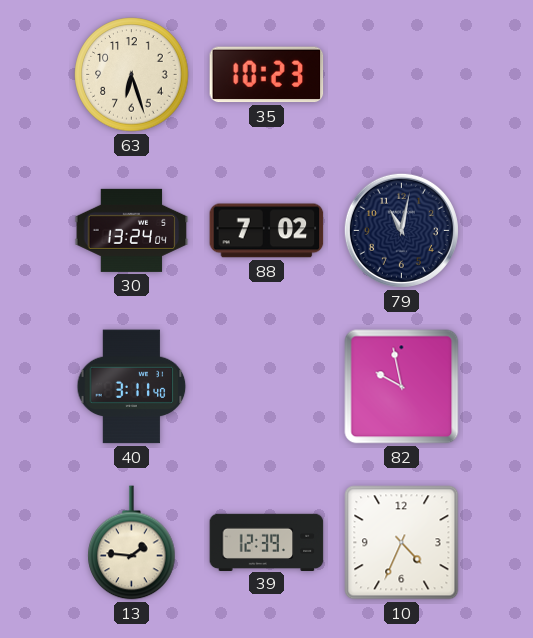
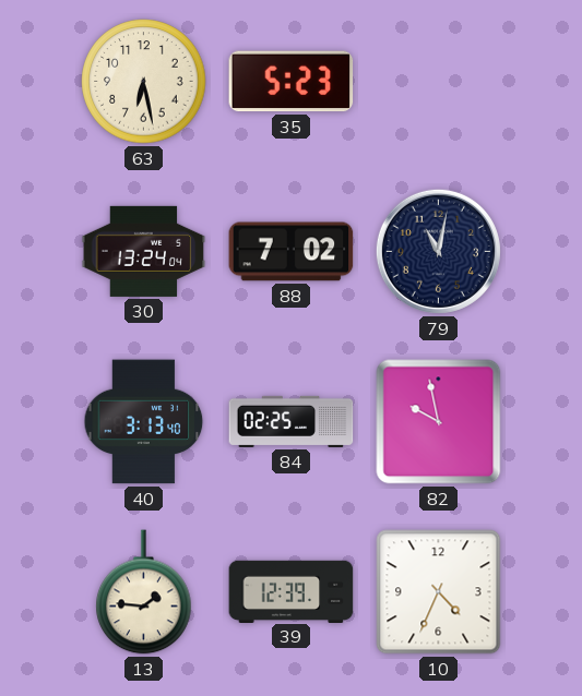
63: 6:27 -> 6:28 (144, 82)
35: 10:23 -> 5:23 (292, 82)
40: 3:11 -> 3:13 (144, 422)
84: none -> 02:25 (292, 421)
